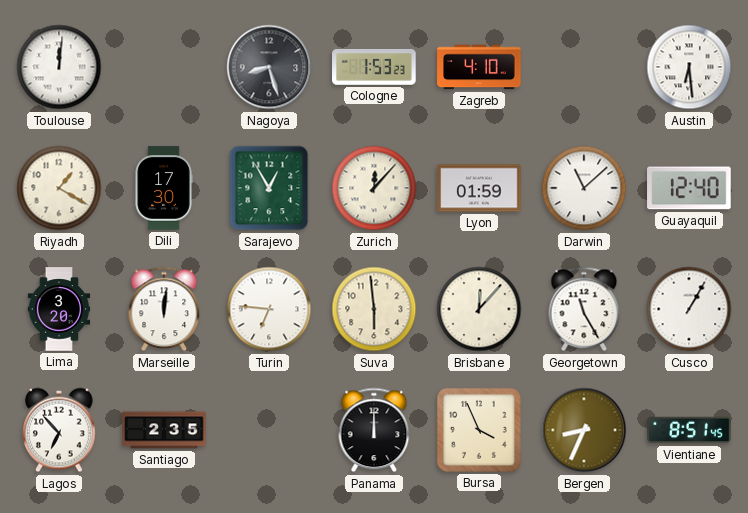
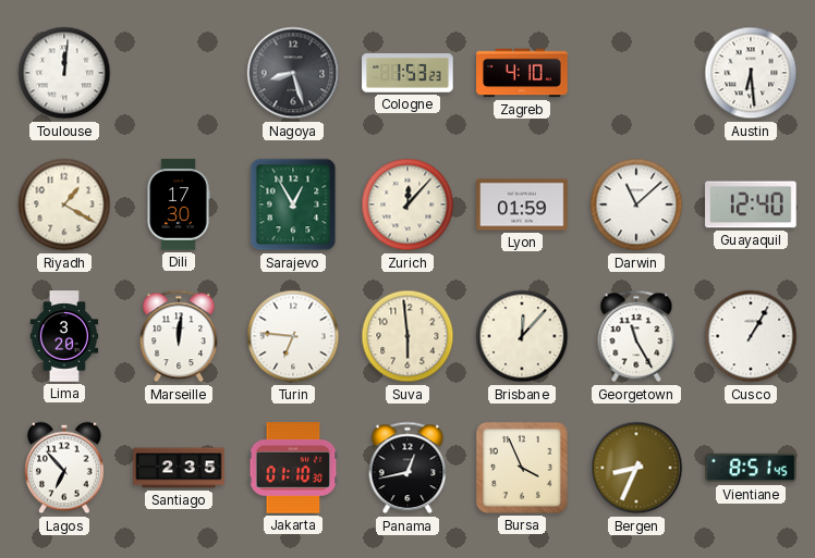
Jakarta: none -> 01:10 (293, 468)
Panama: 12:00 -> 12:43 (407, 468)
